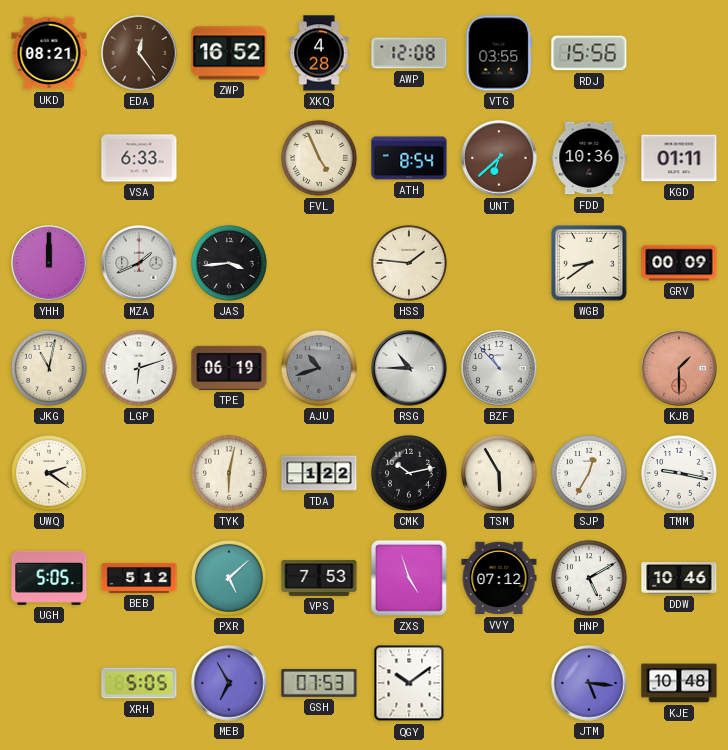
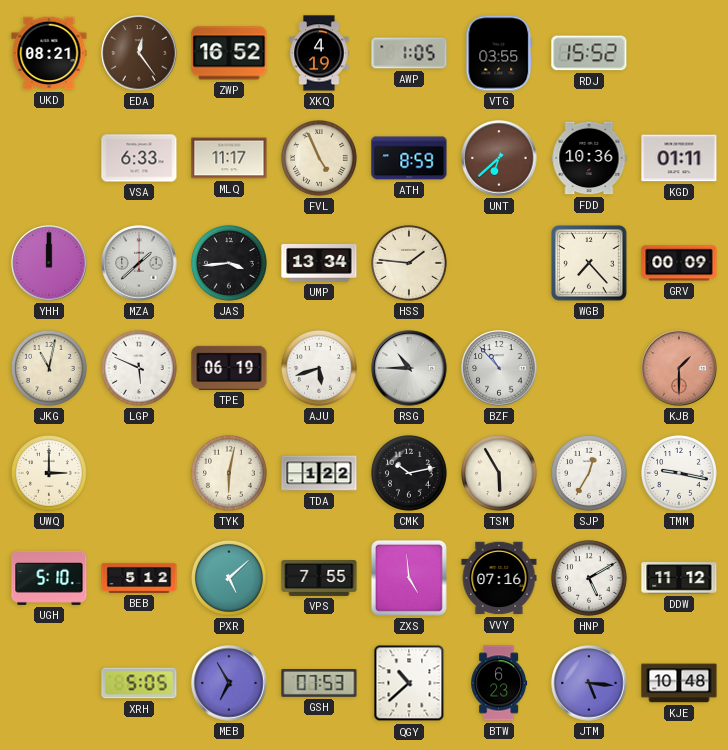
XKQ: 4:28 -> 4:19 (319, 53)
AWP: 12:08 -> 1:05 (409, 53)
RDJ: 15:56 -> 15:52 (589, 53)
MLQ: none -> 11:17 (229, 158)
ATH: 8:54 -> 8:59 (409, 158)
MZA: 1:41 -> 1:38 (139, 263)
UMP: none -> 13:34 (319, 263)
WGB: 8:39 -> 7:23 (590, 264)
LGP: 6:12 -> 5:49 (139, 368)
AJU: 10:42 -> 5:42 (319, 368)
AJU dial: grey -> white (319, 368)
UWQ: 2:21 -> 3:00 (49, 473)
UGH: 5:05 -> 5:10 (49, 578)
VPS: 7:53 -> 7:55 (319, 578)
ZXS: 4:57 -> 4:59 (409, 578)
VVY: 07:12 -> 07:16 (499, 578)
DDW: 10:46 -> 11:12 (679, 578)
QGY: 10:09 -> 10:38 (409, 683)
BTW: none -> 6:23 (499, 683)
